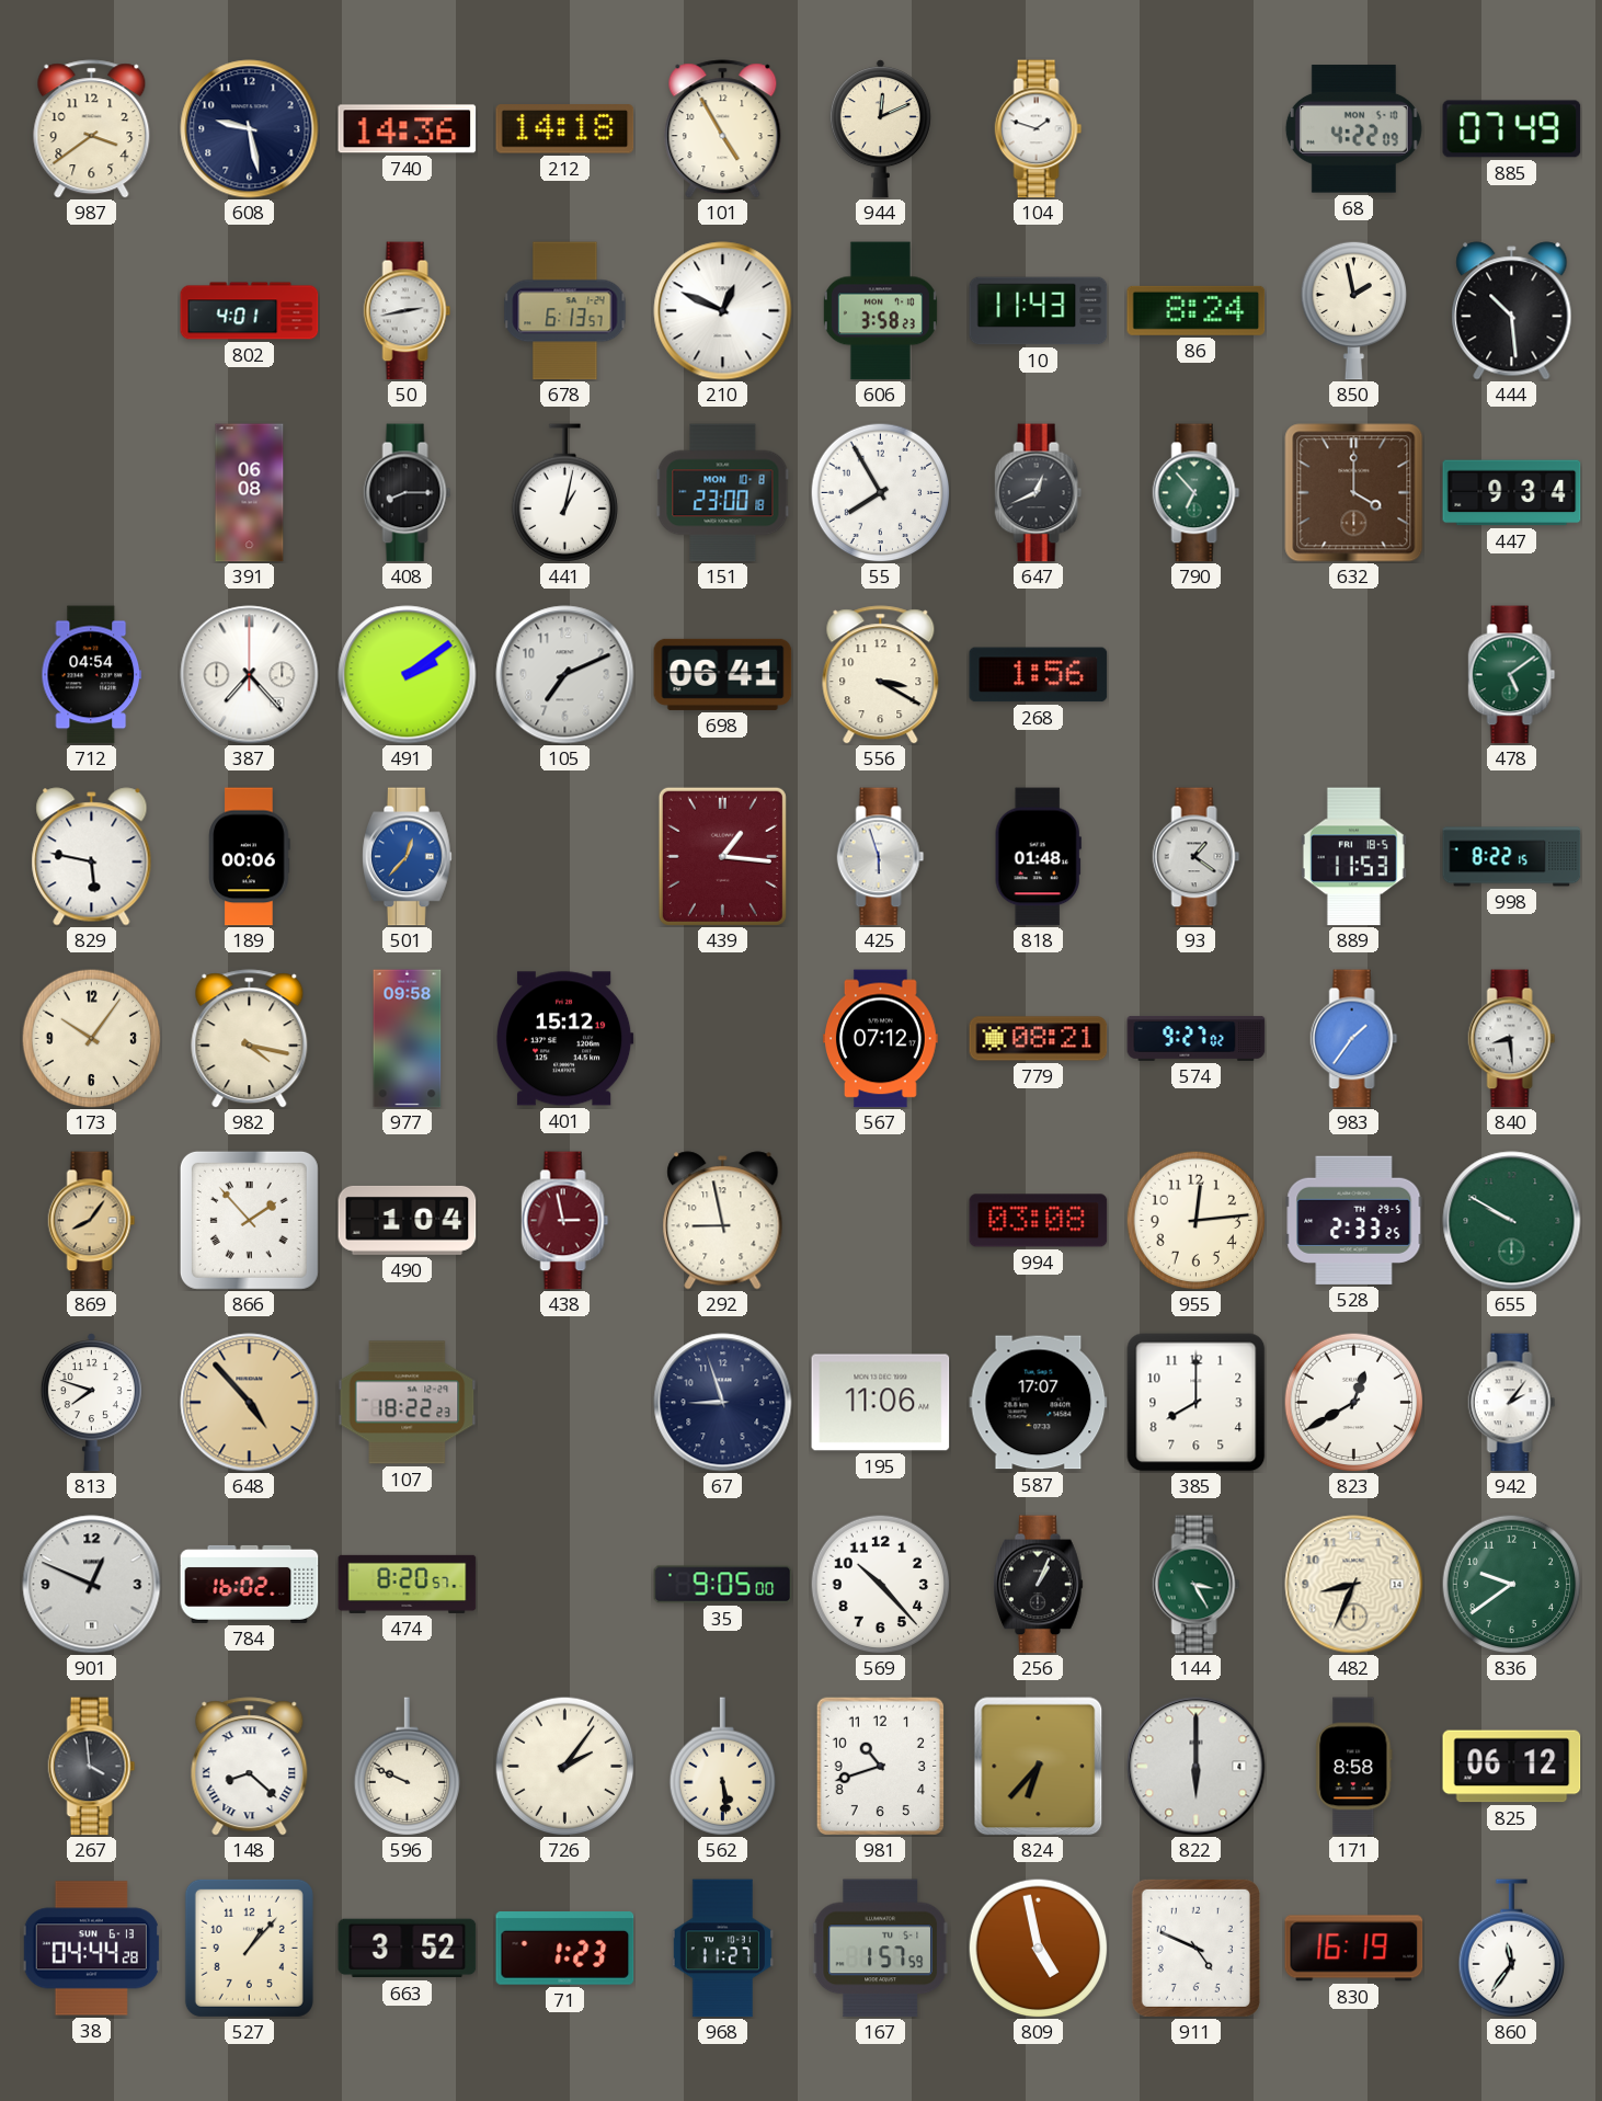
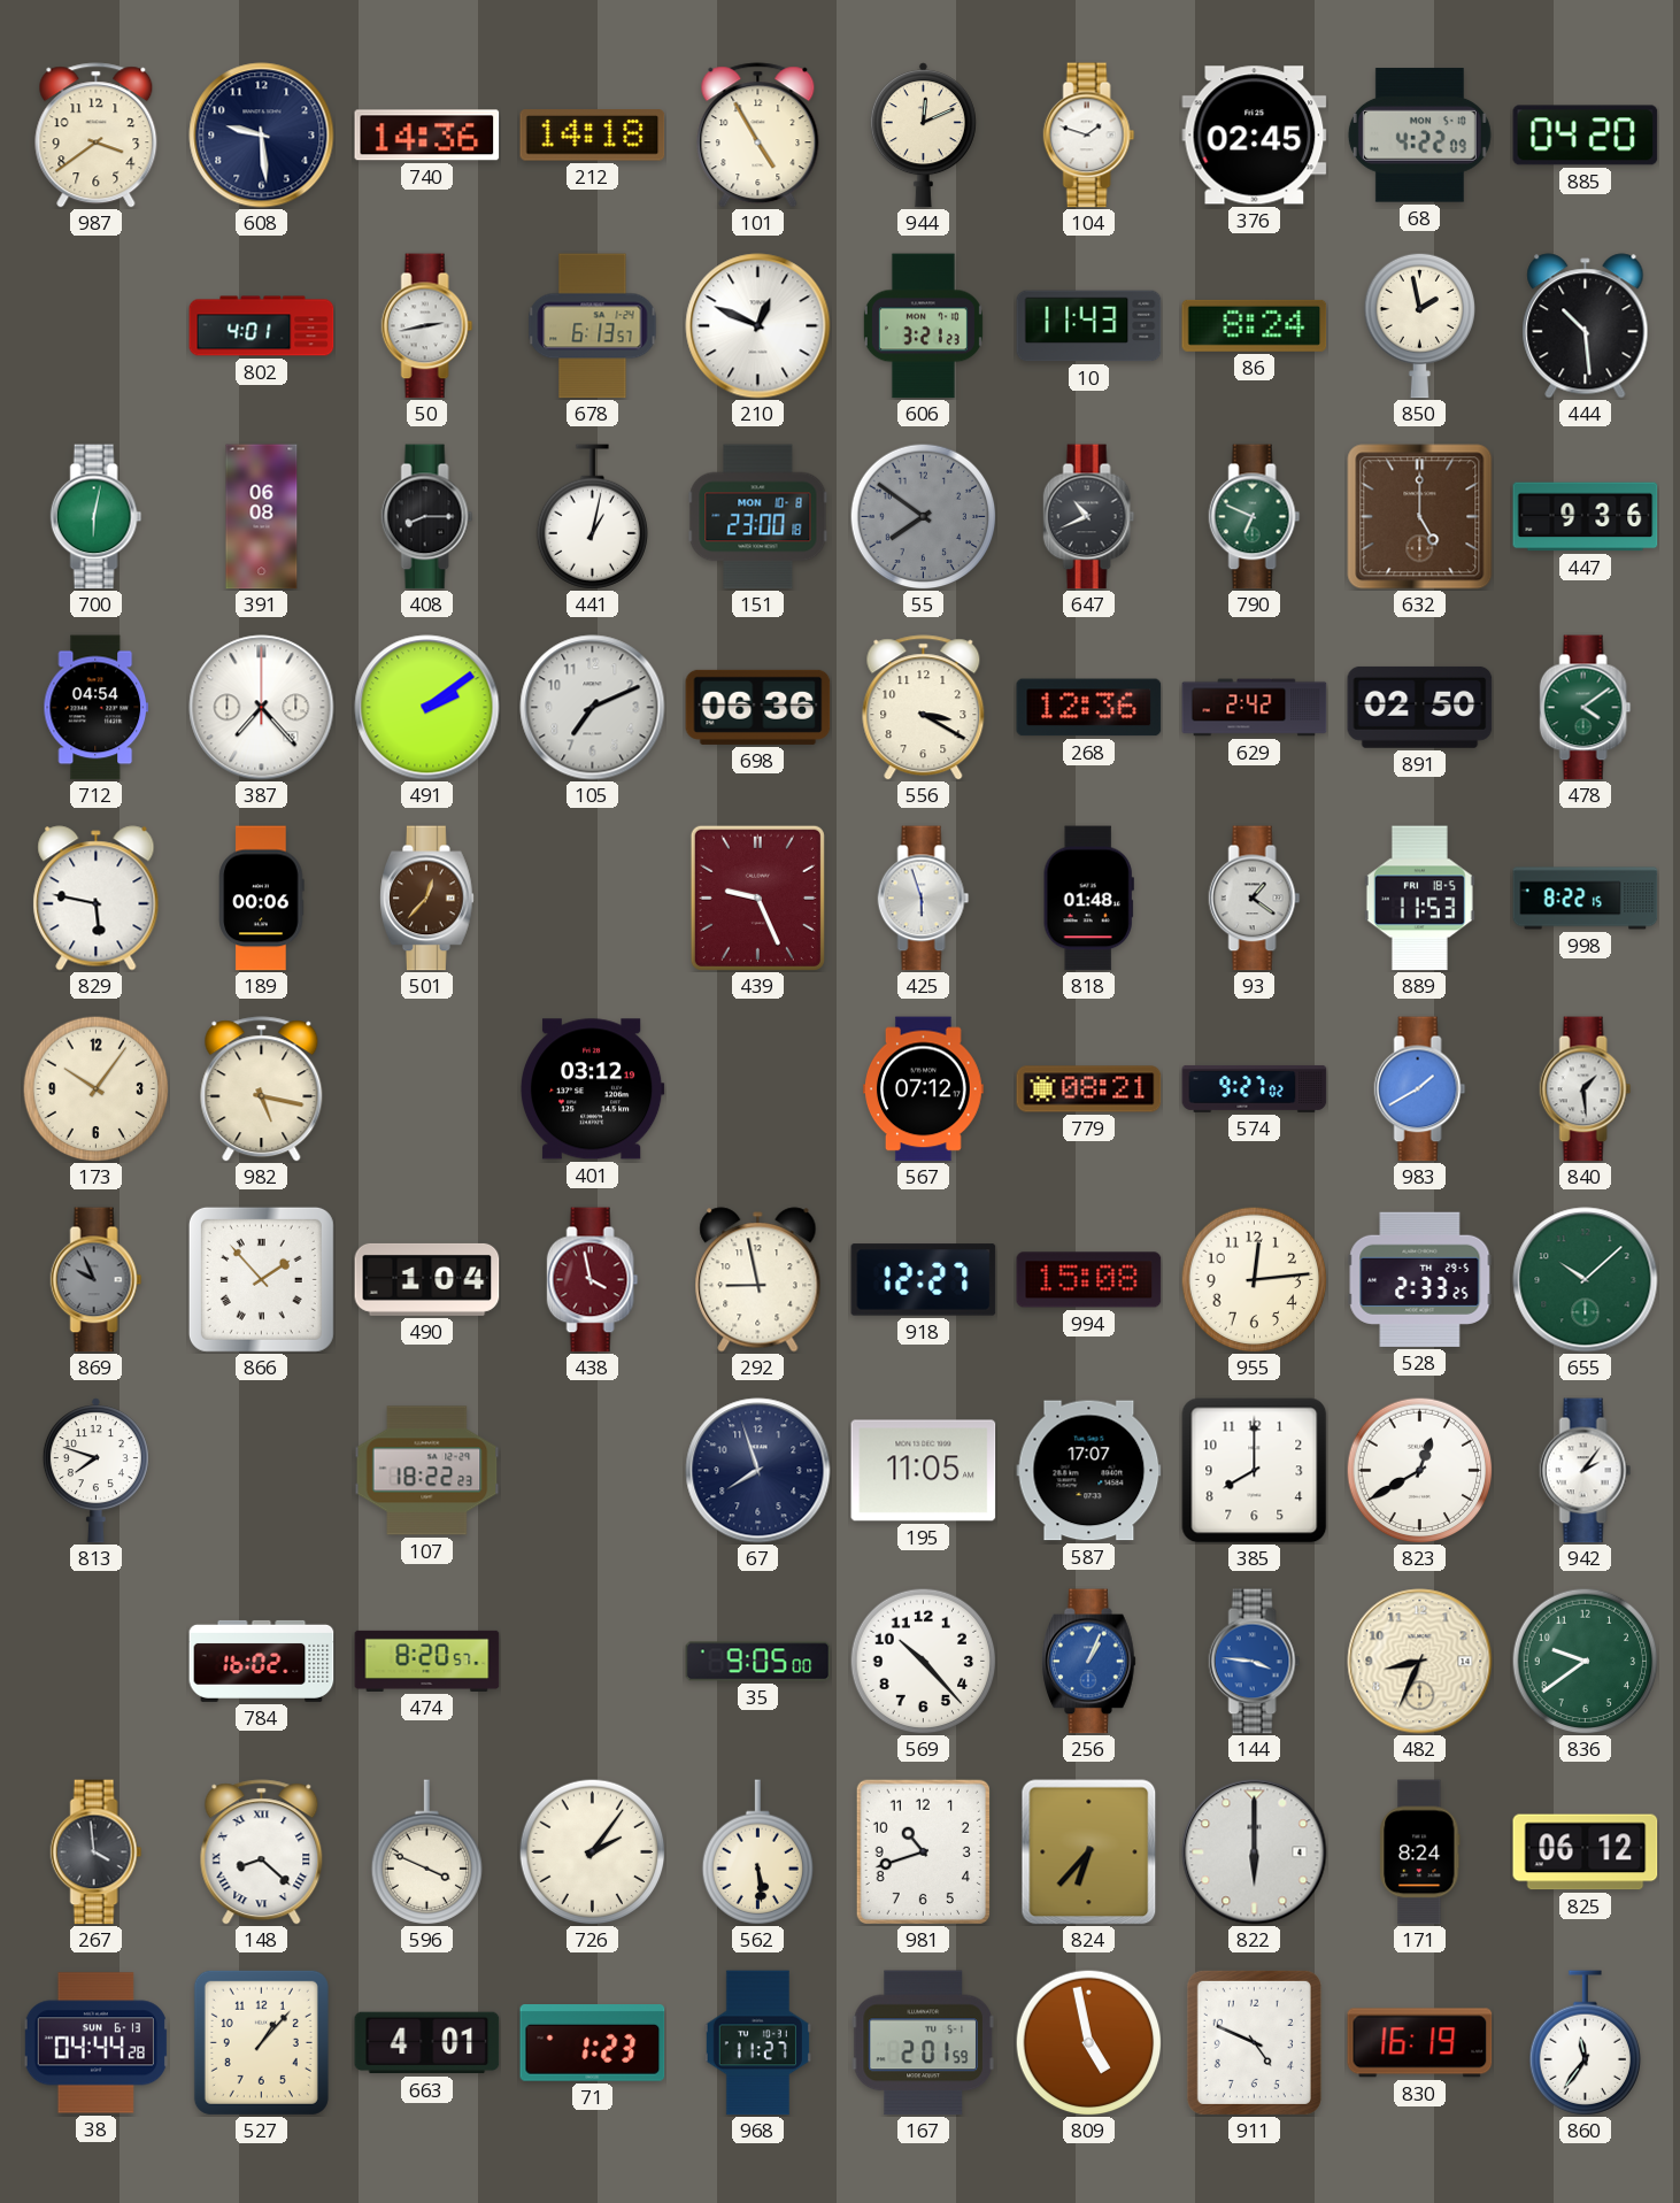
608: 9:28 -> 9:29 (262, 136)
376: none -> 02:45 (1255, 136)
885: 07:49 -> 04:20 (1586, 136)
606: 3:58 -> 3:21 (923, 326)
700: none -> 6:02 (97, 517)
55: 7:55 -> 7:51 (923, 516)
55 dial: white -> grey (923, 516)
647: 12:41 -> 10:41 (1089, 517)
790: 6:53 -> 6:49 (1255, 517)
632: 4:00 -> 5:00 (1420, 517)
447: 9:34 -> 9:36 (1586, 517)
698: 06:41 -> 06:36 (758, 707)
268: 1:56 -> 12:36 (1089, 708)
629: none -> 2:42 (1255, 708)
891: none -> 02:50 (1420, 707)
478: 5:09 -> 4:09 (1586, 708)
501 dial: blue -> brown (427, 899)
439: 1:16 -> 9:26 (757, 898)
982: 4:17 -> 5:17 (262, 1089)
977: 09:58 -> none (408, 1039)
401: 15:12 -> 03:12 (592, 1089)
983: 1:36 -> 1:40 (1420, 1089)
840: 8:29 -> 1:29 (1586, 1089)
869: 8:06 -> 9:56 (97, 1280)
869 dial: champagne -> grey (97, 1280)
438: 2:58 -> 3:58 (593, 1280)
918: none -> 12:27 (924, 1280)
994: 03:08 -> 15:08 (1089, 1280)
655: 9:50 -> 10:08 (1586, 1280)
648: 4:53 -> none (250, 1403)
67: 8:57 -> 7:57 (758, 1471)
195: 11:06 -> 11:05 (924, 1471)
901: 12:49 -> none (92, 1585)
256 dial: black -> blue (1089, 1662)
144: 3:25 -> 3:46 (1255, 1662)
144 dial: green -> blue (1255, 1662)
596: 9:49 -> 3:49 (427, 1852)
171: 8:58 -> 8:24 (1420, 1852)
663: 3:52 -> 4:01 (427, 2043)
167: 1:57 -> 2:01 (923, 2043)
